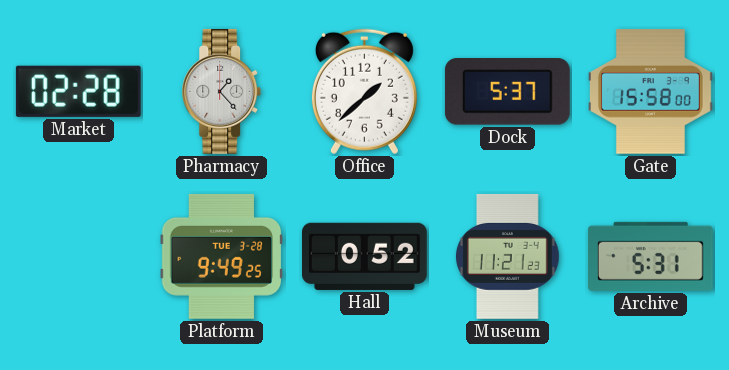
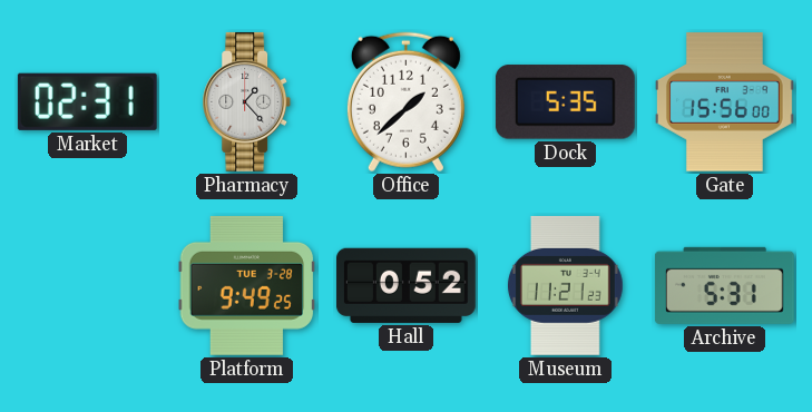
Market: 02:28 -> 02:31 (87, 101)
Dock: 5:37 -> 5:35 (565, 102)
Gate: 15:58 -> 15:56 (725, 102)
